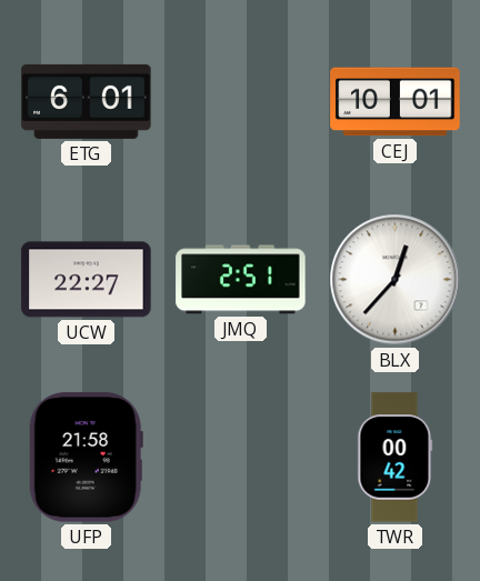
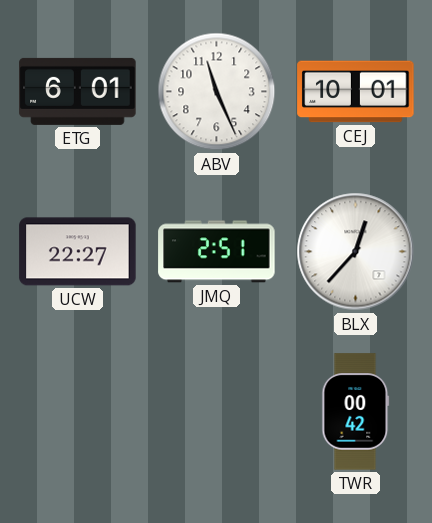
ABV: none -> 11:26 (217, 92)
UFP: 21:58 -> none (86, 458)
